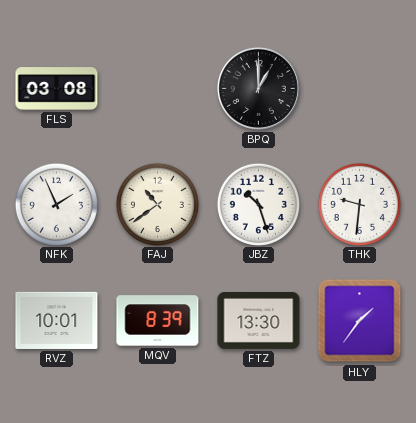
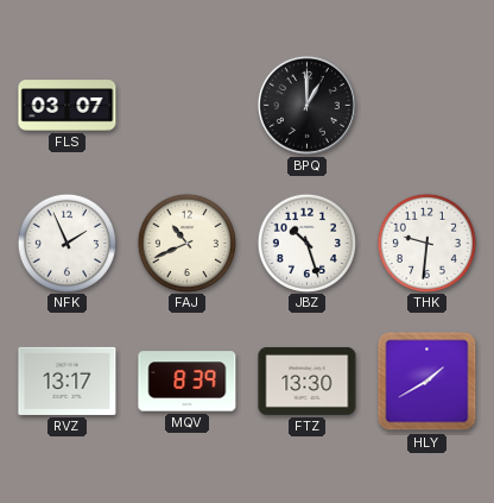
FLS: 03:08 -> 03:07 (68, 106)
FAJ: 10:39 -> 10:41 (186, 243)
RVZ: 10:01 -> 13:17 (68, 381)
HLY: 1:36 -> 1:40 (427, 382)
